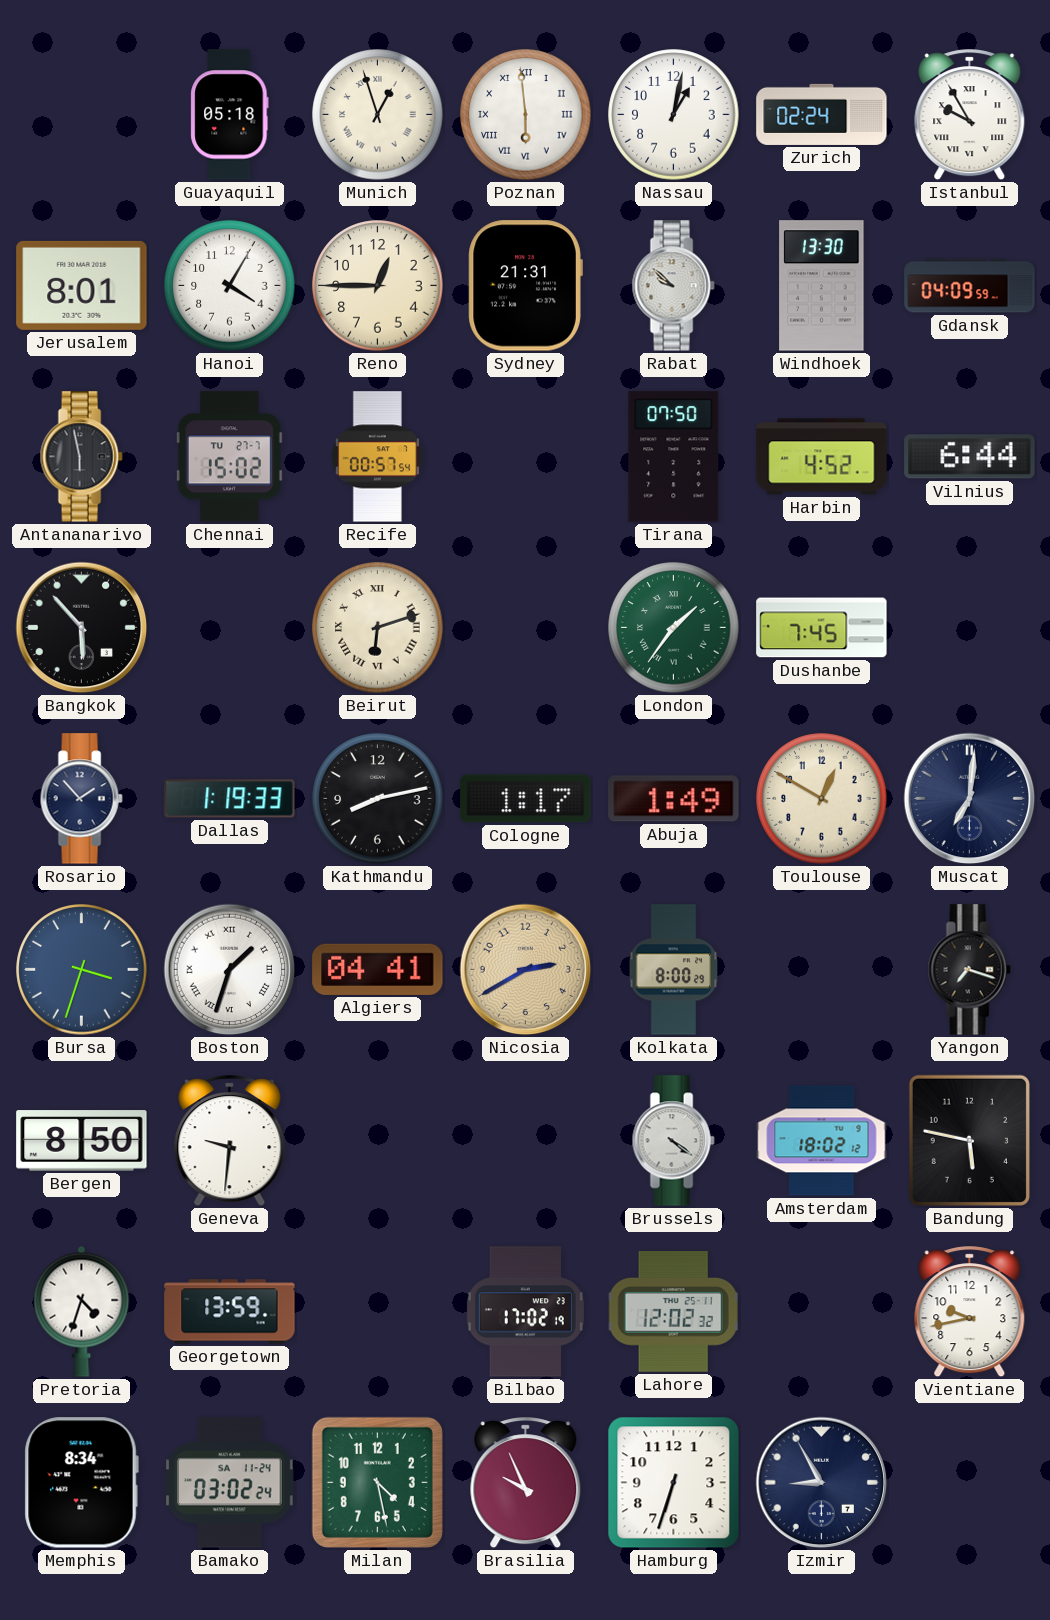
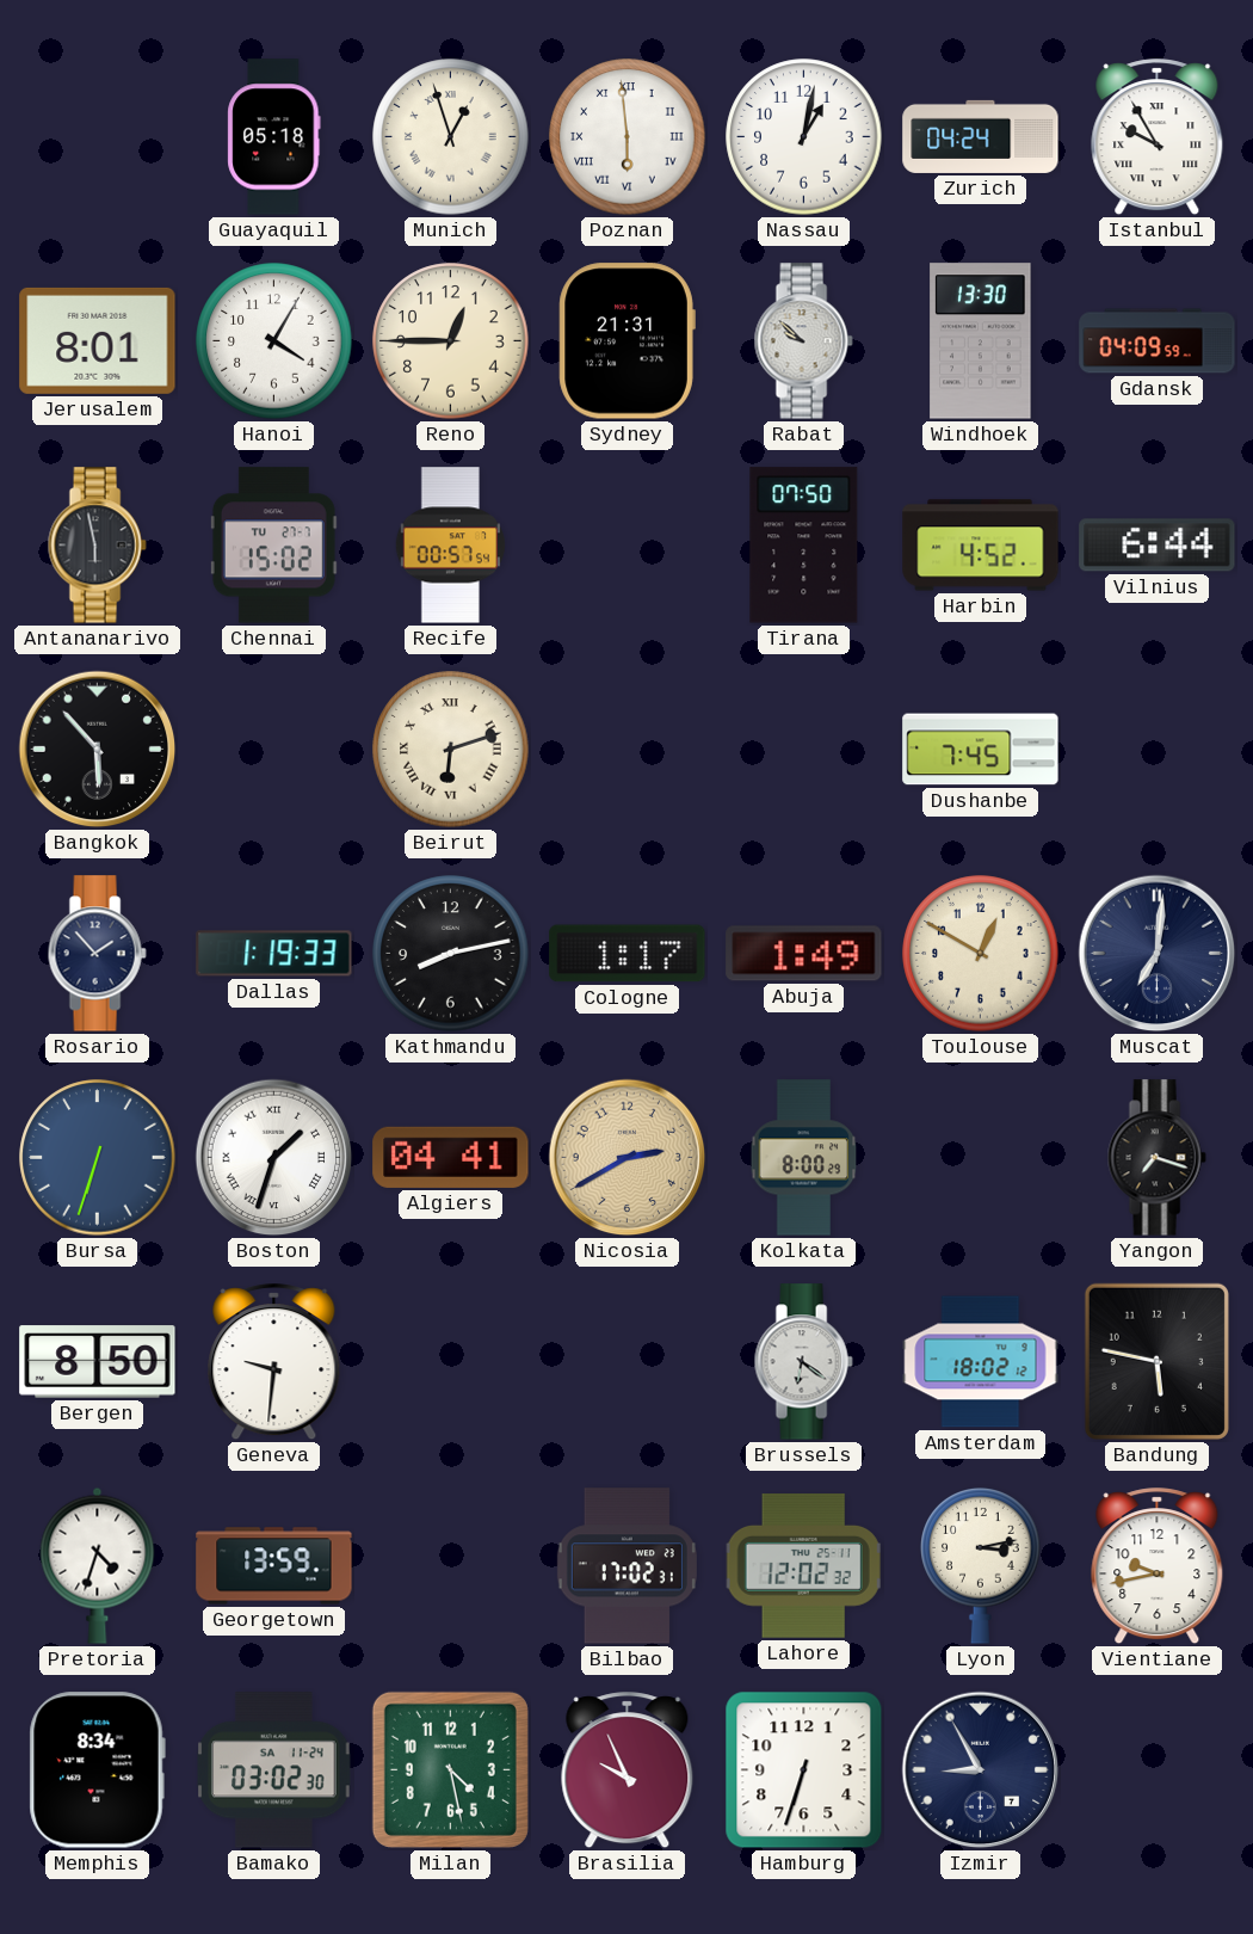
Zurich: 02:24 -> 04:24 (981, 136)
London: 1:36 -> none (674, 628)
Bursa: 3:33 -> 6:33 (98, 1158)
Brussels: 4:21 -> 6:21 (803, 1362)
Bilbao: 17:02:19 -> 17:02:31 (626, 1566)
Lyon: none -> 3:13 (981, 1566)
Bamako: 03:02:24 -> 03:02:30 (274, 1770)
